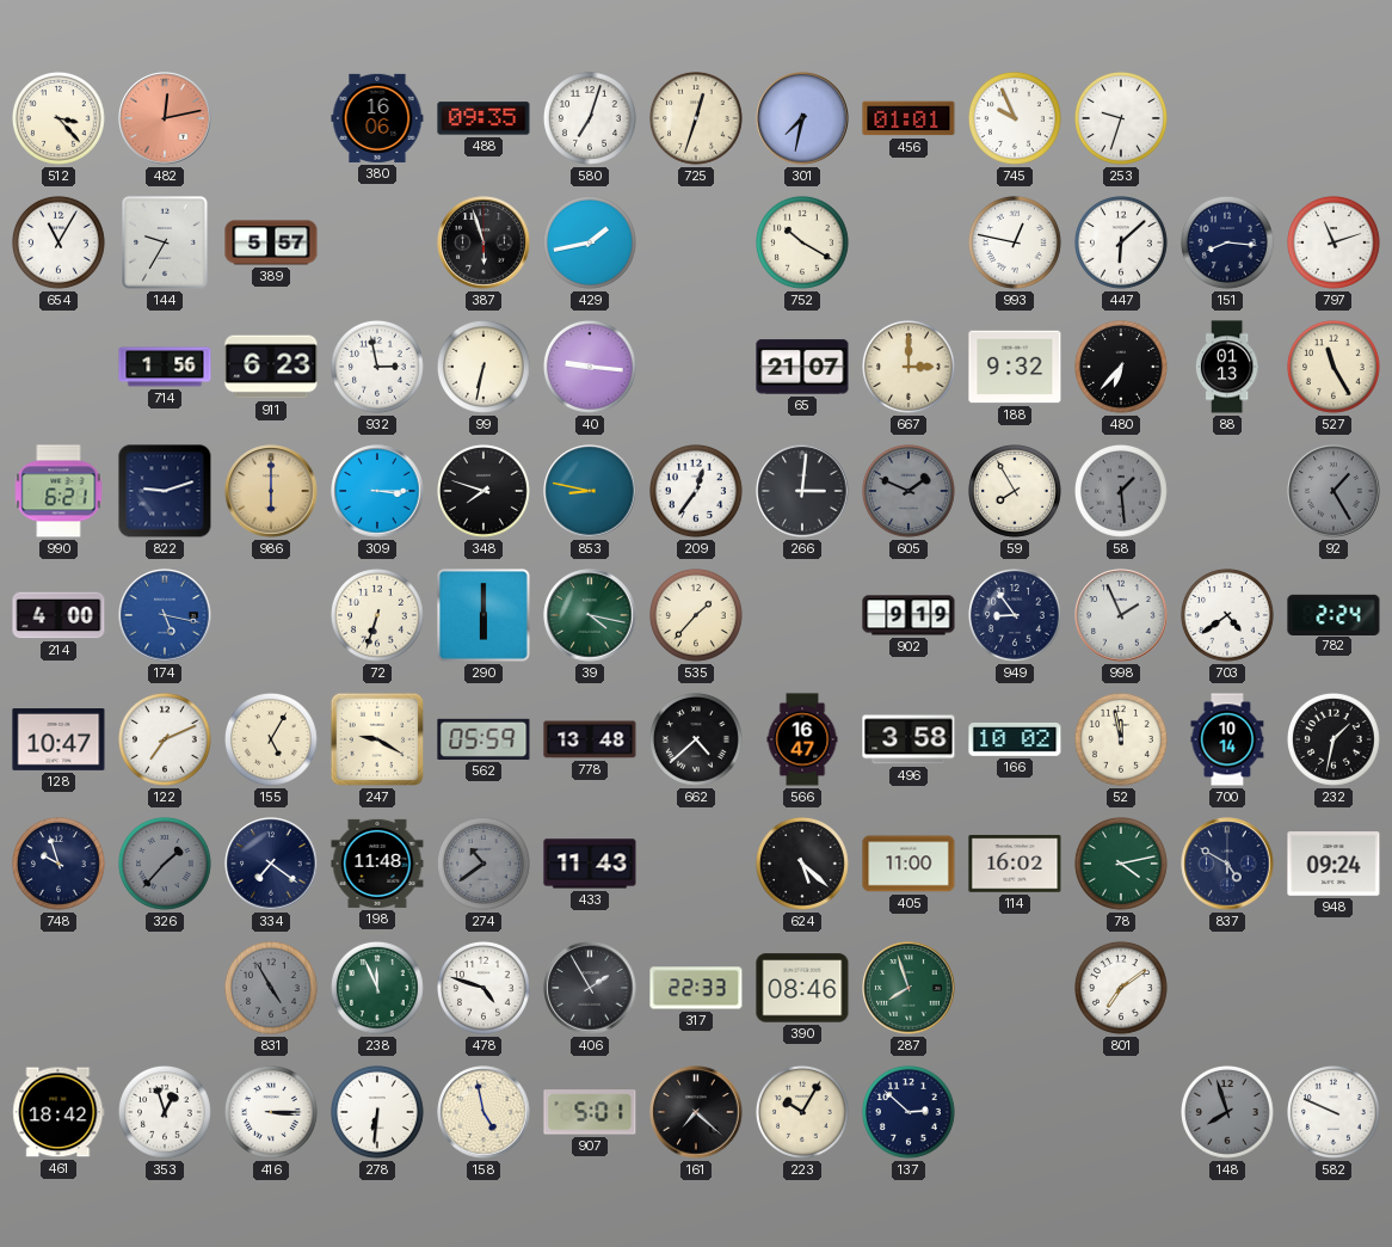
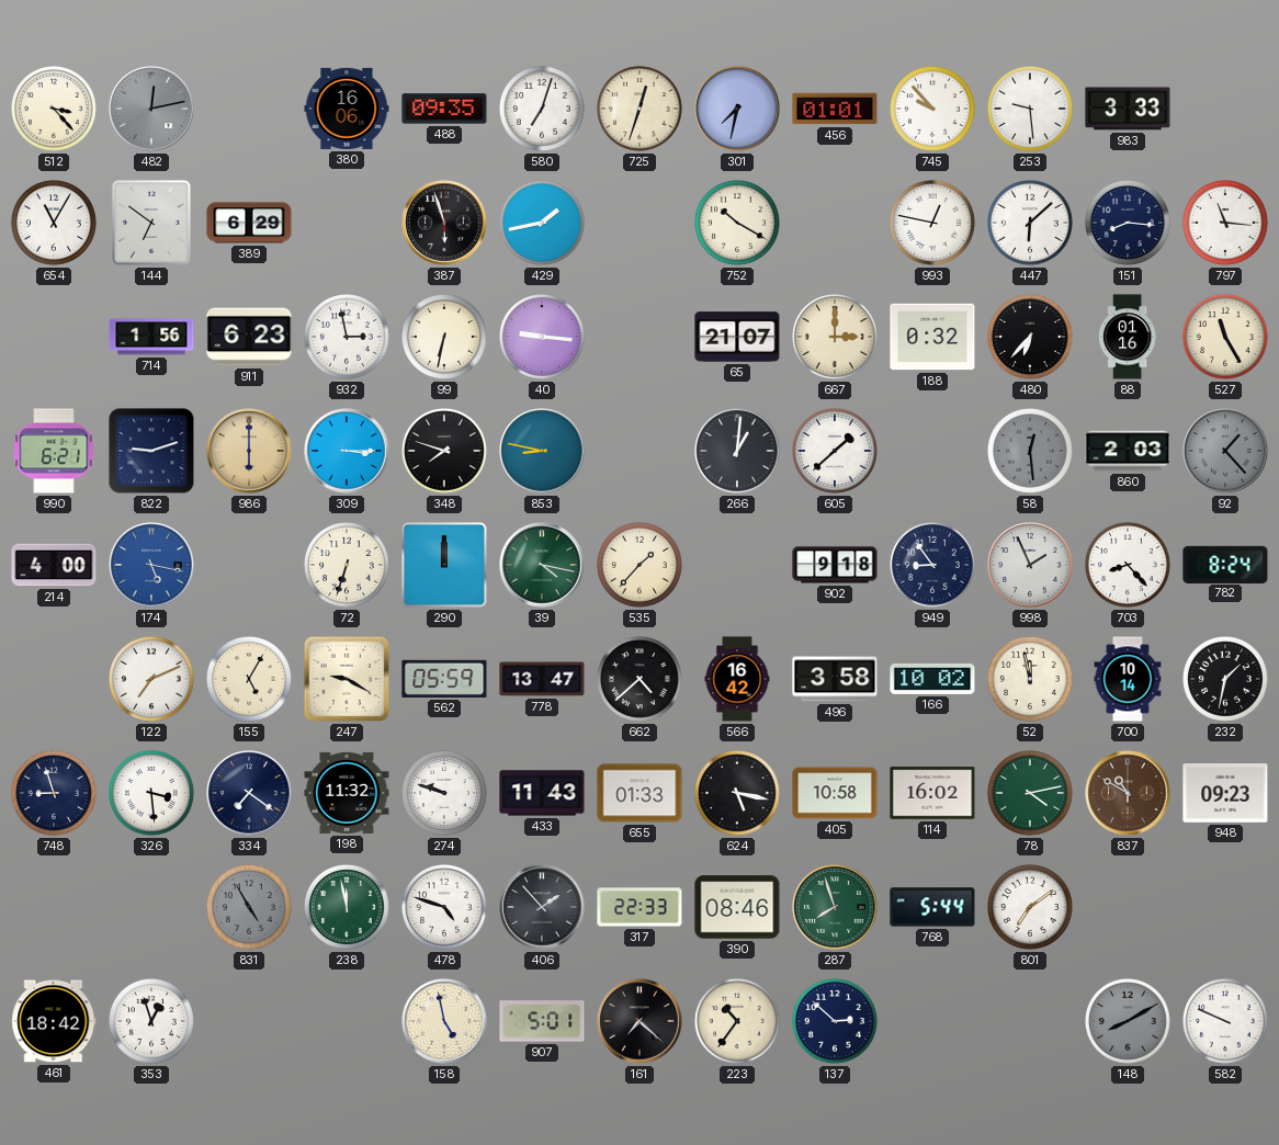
482 dial: salmon -> grey (151, 109)
745: 9:56 -> 9:53 (933, 110)
253: 9:33 -> 9:29 (1031, 110)
983: none -> 3:33 (1128, 109)
144: 9:35 -> 6:51 (151, 223)
389: 5:57 -> 6:29 (249, 223)
797: 11:12 -> 11:16 (1226, 224)
188: 9:32 -> 0:32 (932, 337)
88: 01:13 -> 01:16 (1128, 337)
209: 12:36 -> none (697, 492)
266: 3:01 -> 1:01 (737, 451)
605: 1:49 -> 1:38 (836, 452)
605 dial: grey -> white (836, 452)
59: 7:55 -> none (1016, 492)
58: 1:29 -> 12:29 (1031, 452)
860: none -> 2:03 (1128, 451)
92: 1:25 -> 1:23 (1225, 451)
290: 6:00 -> 12:00 (444, 565)
902: 9:19 -> 9:18 (835, 565)
703: 4:39 -> 8:23 (1129, 566)
782: 2:24 -> 8:24 (1225, 564)
128: 10:47 -> none (58, 741)
778: 13:48 -> 13:47 (542, 679)
566: 16:47 -> 16:42 (737, 679)
748: 9:57 -> 8:57 (55, 794)
326: 1:37 -> 3:29 (152, 794)
326 dial: grey -> white (152, 794)
198: 11:48 -> 11:32 (347, 793)
274: 10:39 -> 9:48 (445, 794)
274 dial: grey -> white (445, 794)
655: none -> 01:33 (639, 793)
624: 5:22 -> 5:17 (738, 794)
405: 11:00 -> 10:58 (835, 793)
837: 4:50 -> 10:50 (1128, 793)
837 dial: navy -> brown (1128, 793)
948: 09:24 -> 09:23 (1225, 793)
238: 11:56 -> 11:58 (348, 908)
406: 1:55 -> 1:53 (542, 907)
768: none -> 5:44 (932, 907)
416: 3:15 -> none (272, 1113)
278: 6:31 -> none (378, 1113)
223: 10:05 -> 10:36 (738, 1022)
148: 7:57 -> 8:10 (1129, 1022)
